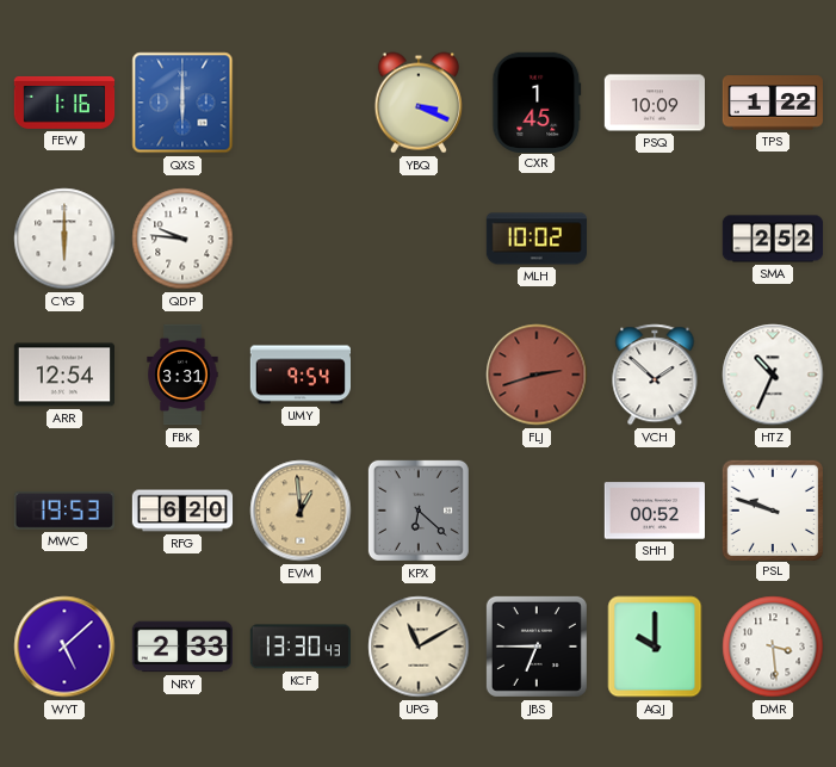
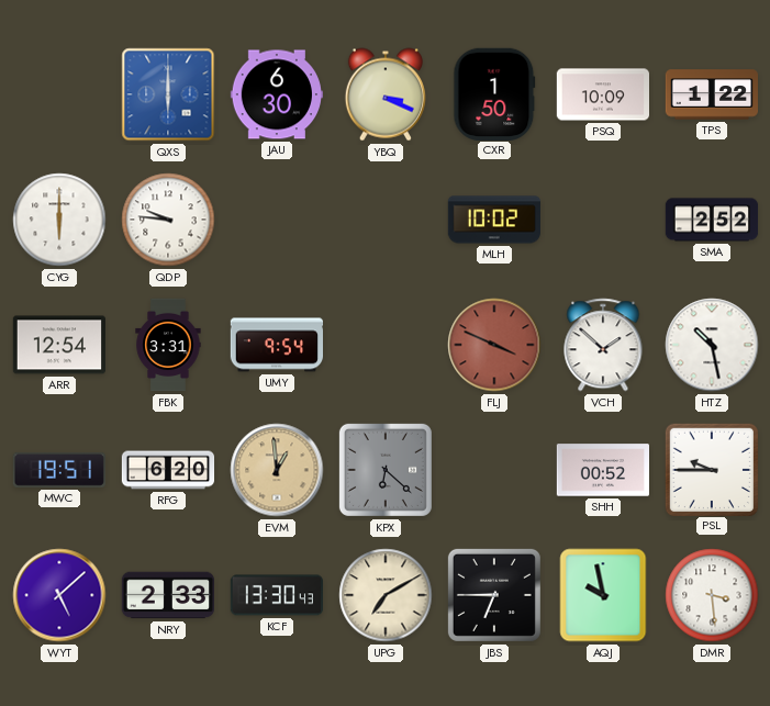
FEW: 1:16 -> none (64, 103)
JAU: none -> 6:30 (276, 94)
CXR: 1:45 -> 1:50 (494, 93)
FLJ: 2:42 -> 3:49 (494, 345)
HTZ: 10:34 -> 10:28 (712, 345)
MWC: 19:53 -> 19:51 (58, 470)
PSL: 9:48 -> 9:45 (711, 469)
UPG: 11:10 -> 7:10 (386, 595)
AQJ: 10:00 -> 9:58 (603, 595)
